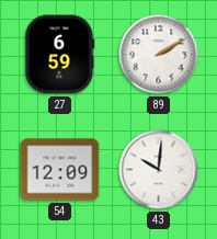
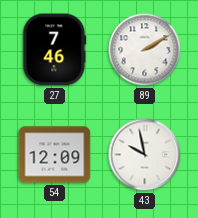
27: 6:59 -> 7:46 (55, 50)
43: 10:01 -> 9:58 (145, 155)
